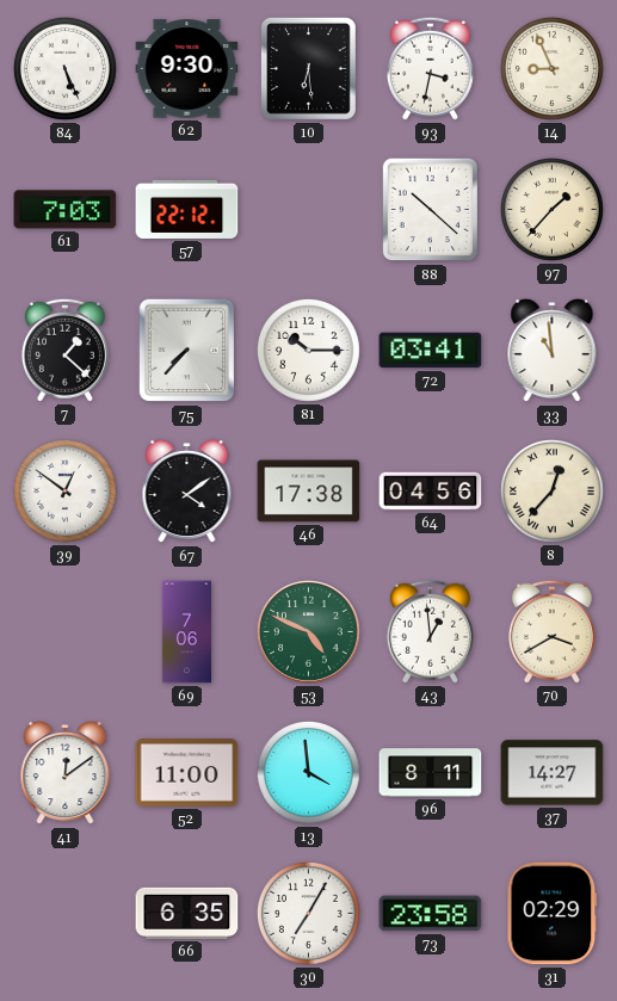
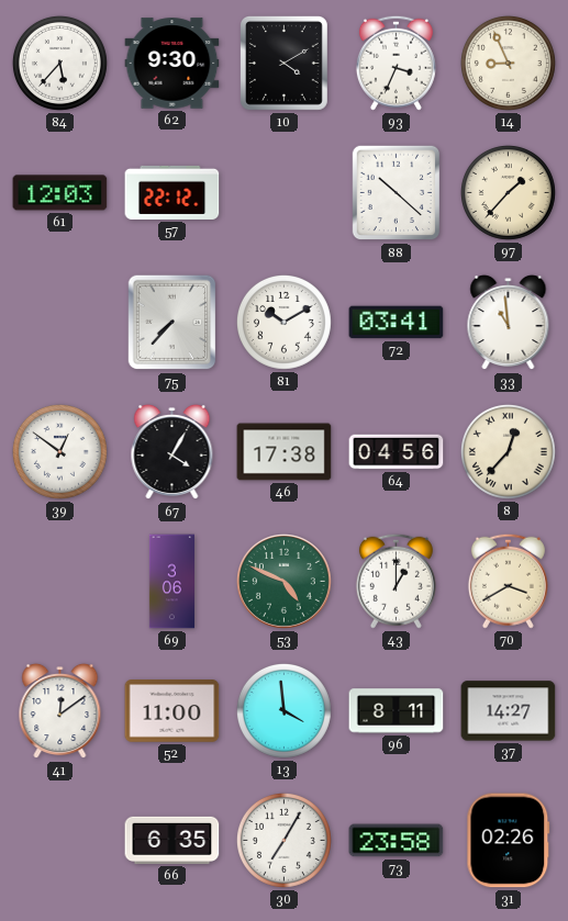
84: 5:26 -> 5:37 (59, 63)
10: 6:29 -> 4:10 (283, 63)
93: 3:32 -> 3:34 (396, 63)
61: 7:03 -> 12:03 (60, 193)
7: 1:22 -> none (64, 350)
81: 10:15 -> 10:10 (283, 322)
67: 4:09 -> 4:05 (172, 452)
69: 7:06 -> 3:06 (171, 582)
43: 12:59 -> 1:00 (396, 581)
31: 02:29 -> 02:26 (509, 841)
